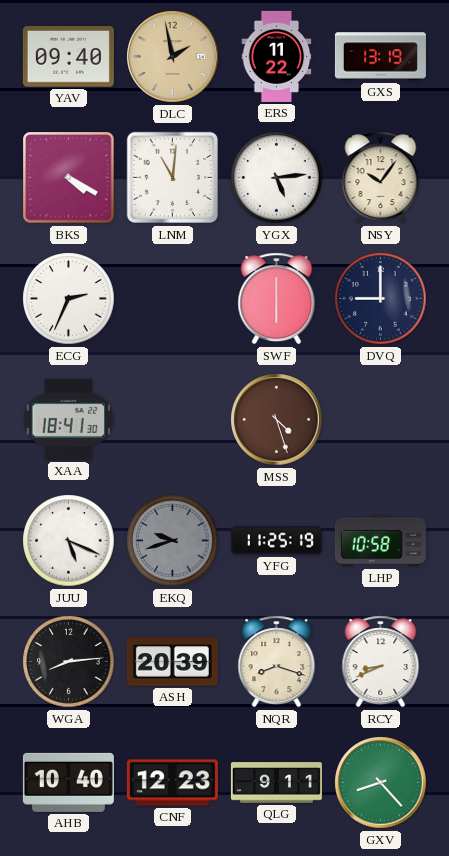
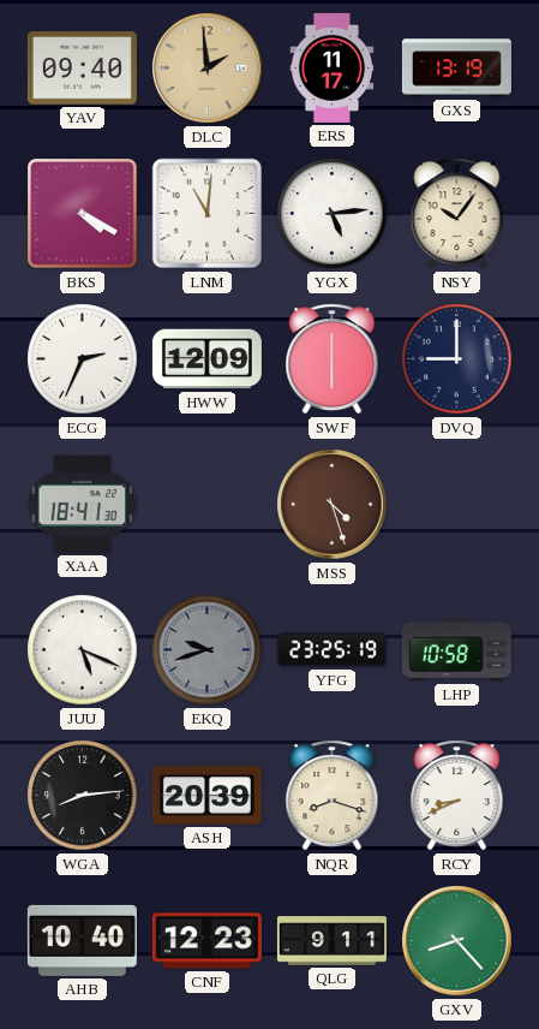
DLC: 1:58 -> 1:59 (208, 69)
ERS: 11:22 -> 11:17 (333, 67)
HWW: none -> 12:09 (206, 359)
YFG: 11:25 -> 23:25 (331, 650)
